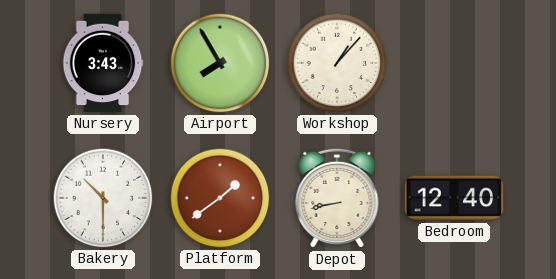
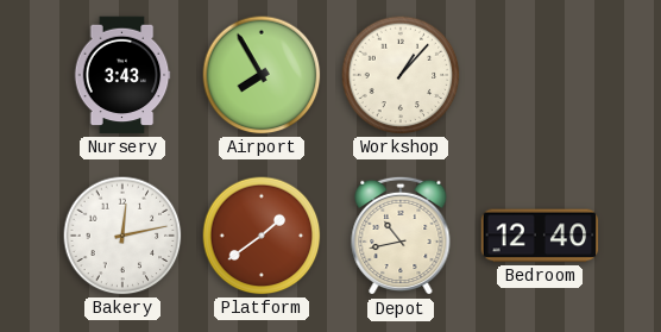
Bakery: 10:30 -> 12:13 (122, 236)
Depot: 8:43 -> 10:43 (401, 236)
